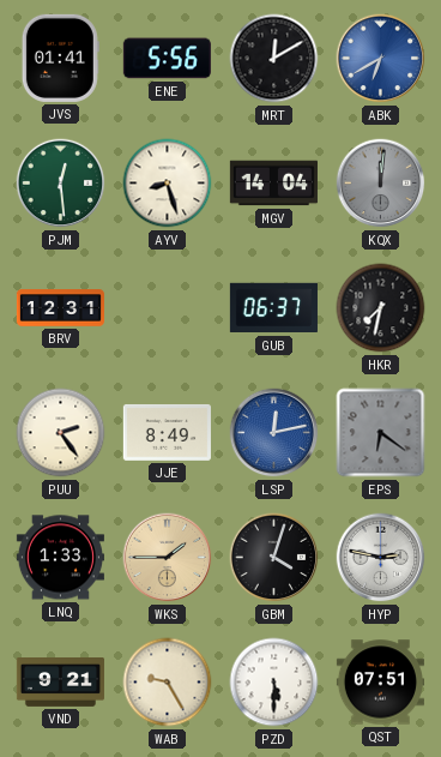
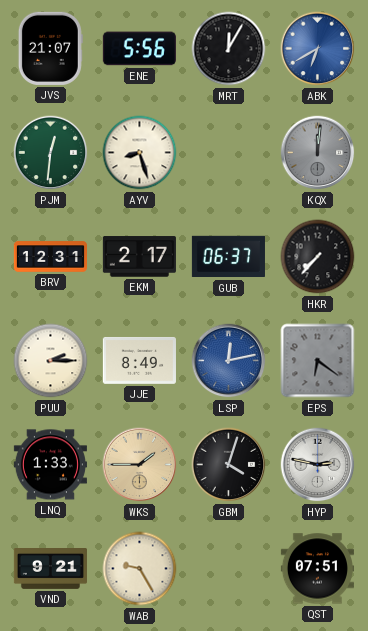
JVS: 01:41 -> 21:07 (50, 48)
MRT: 12:10 -> 12:05 (229, 49)
PJM: 12:29 -> 12:31 (51, 153)
MGV: 14:04 -> none (273, 184)
EKM: none -> 2:17 (139, 257)
HKR: 7:32 -> 7:37 (318, 257)
PUU: 2:24 -> 2:15 (51, 361)
PZD: 5:30 -> none (274, 683)
